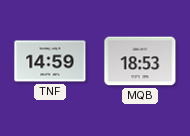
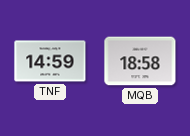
MQB: 18:53 -> 18:58 (140, 61)
